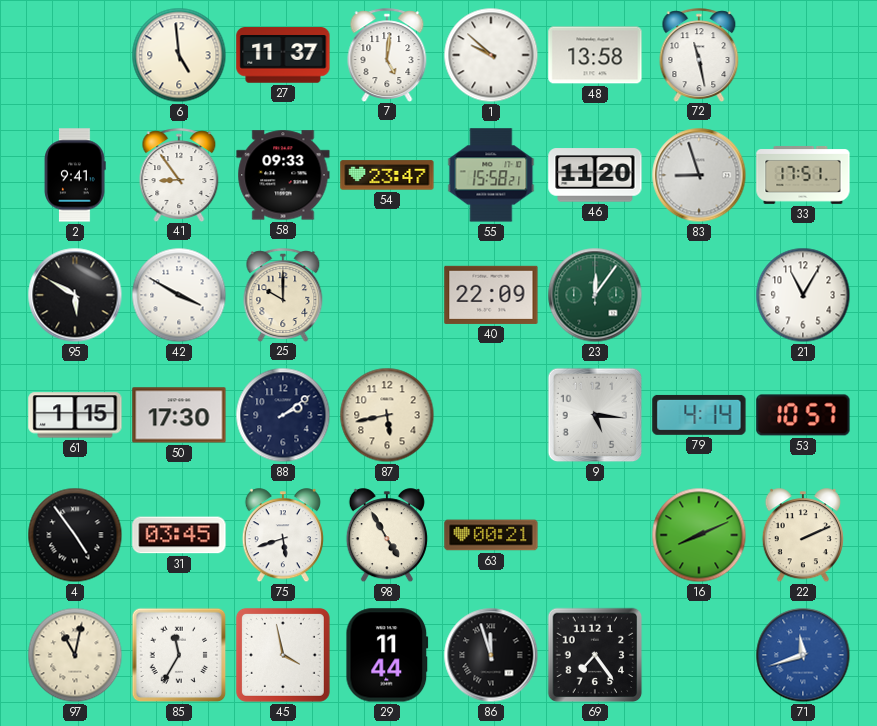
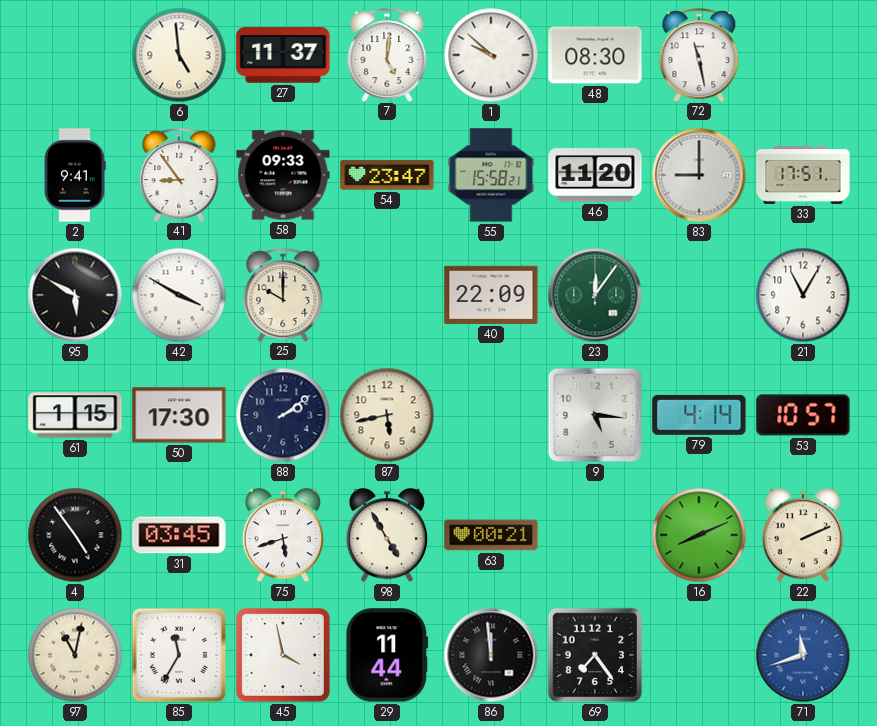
48: 13:58 -> 08:30 (595, 55)
83: 8:57 -> 9:00 (699, 175)
86: 11:57 -> 11:59 (491, 655)
